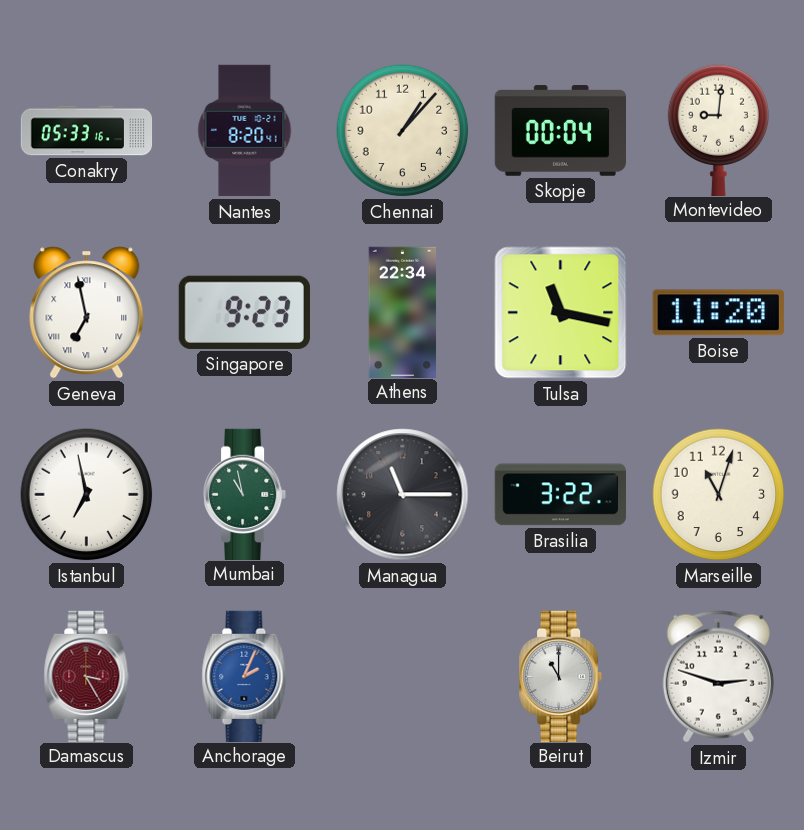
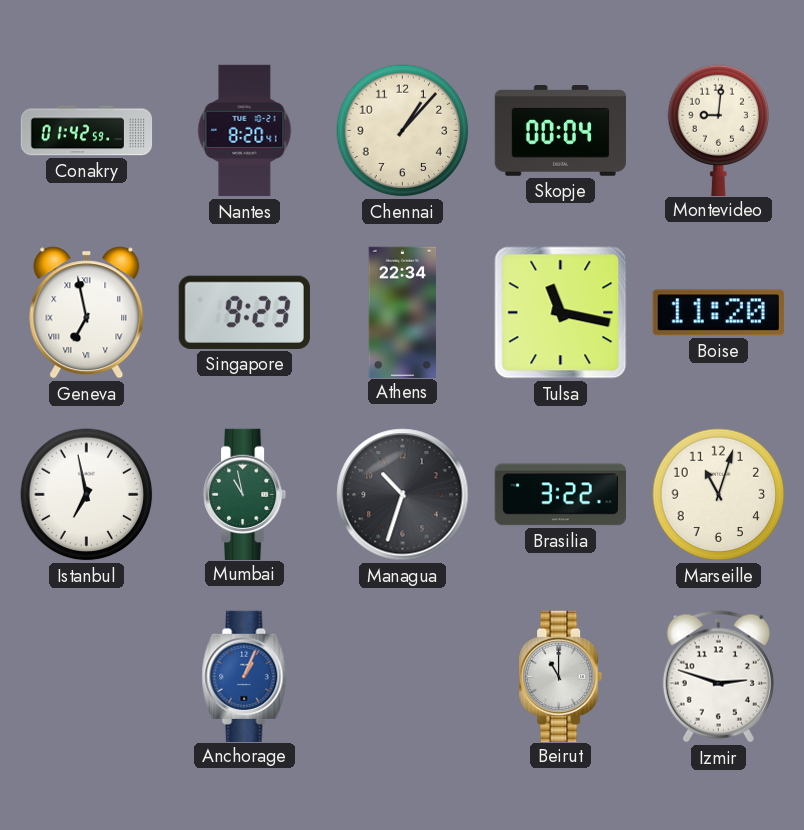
Conakry: 05:33 -> 01:42 (87, 131)
Managua: 11:15 -> 10:33 (403, 495)
Damascus: 3:25 -> none (87, 676)
Anchorage: 2:04 -> 1:04 (245, 676)
